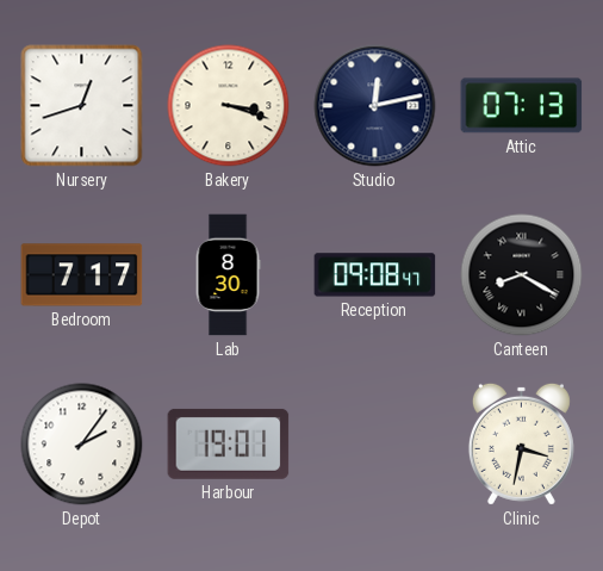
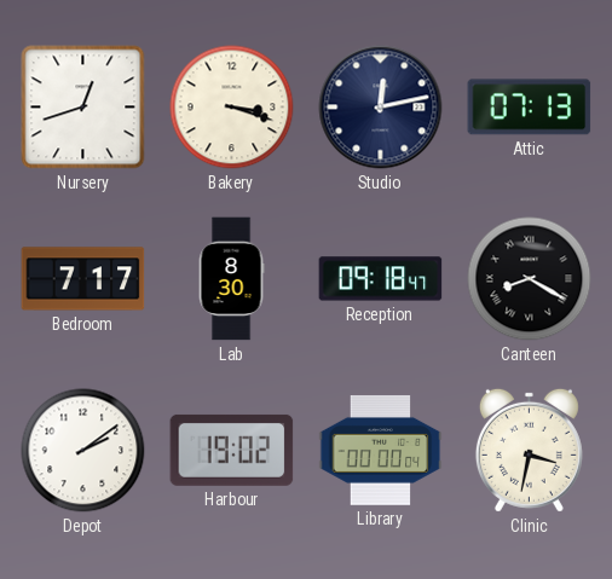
Reception: 09:08 -> 09:18 (381, 279)
Depot: 2:06 -> 2:09 (83, 451)
Harbour: 19:01 -> 19:02 (232, 450)
Library: none -> 00:00 (381, 450)
